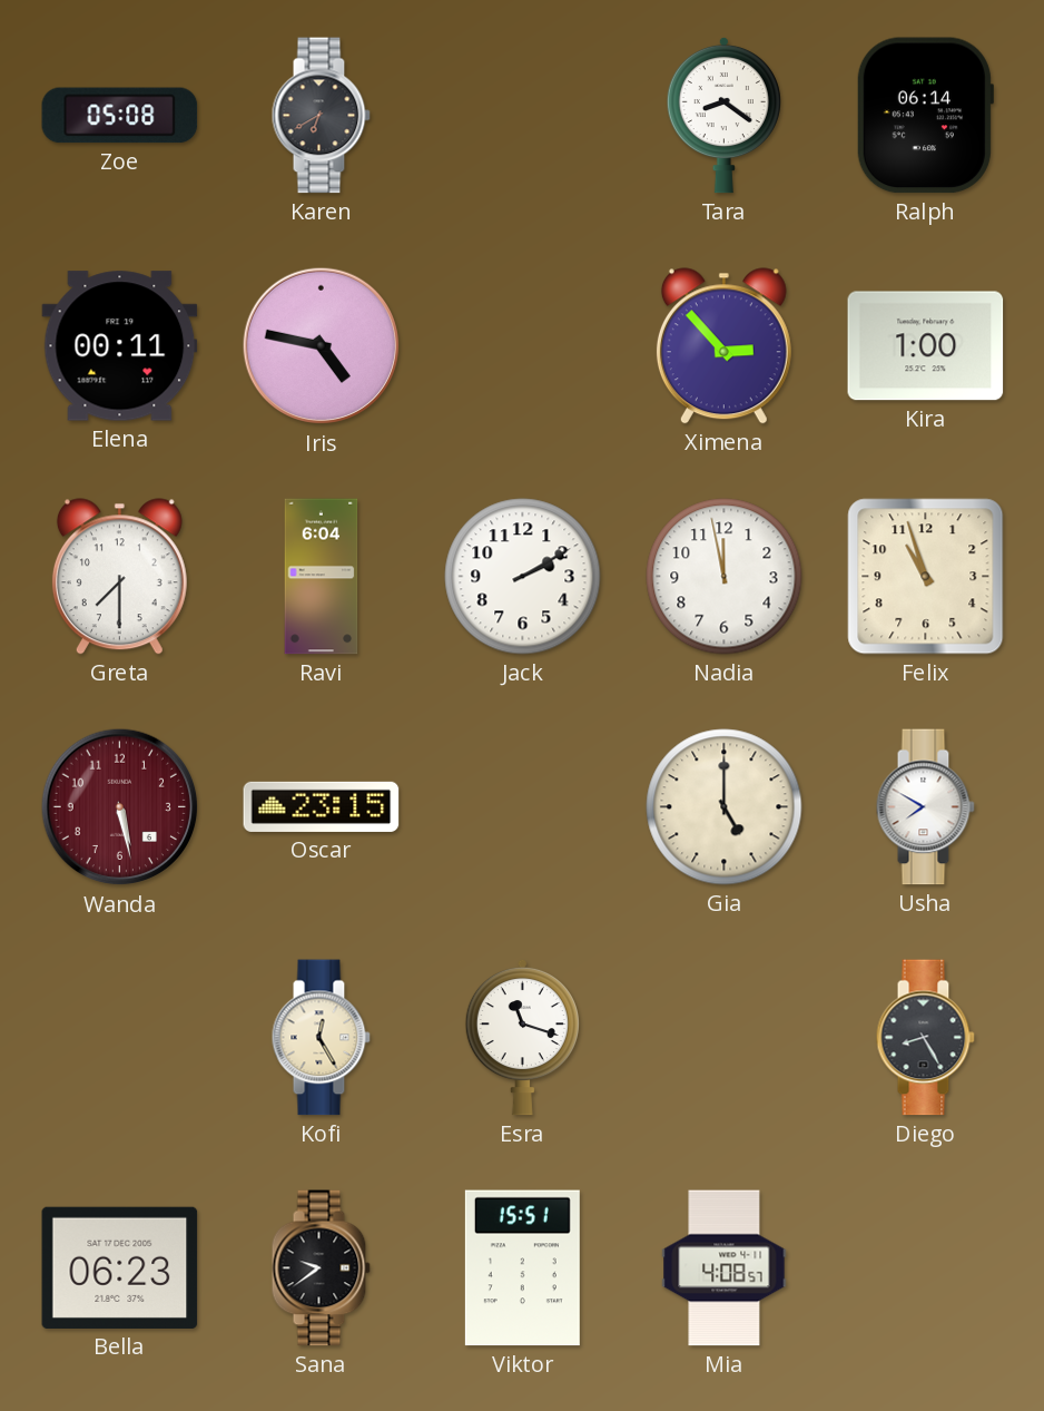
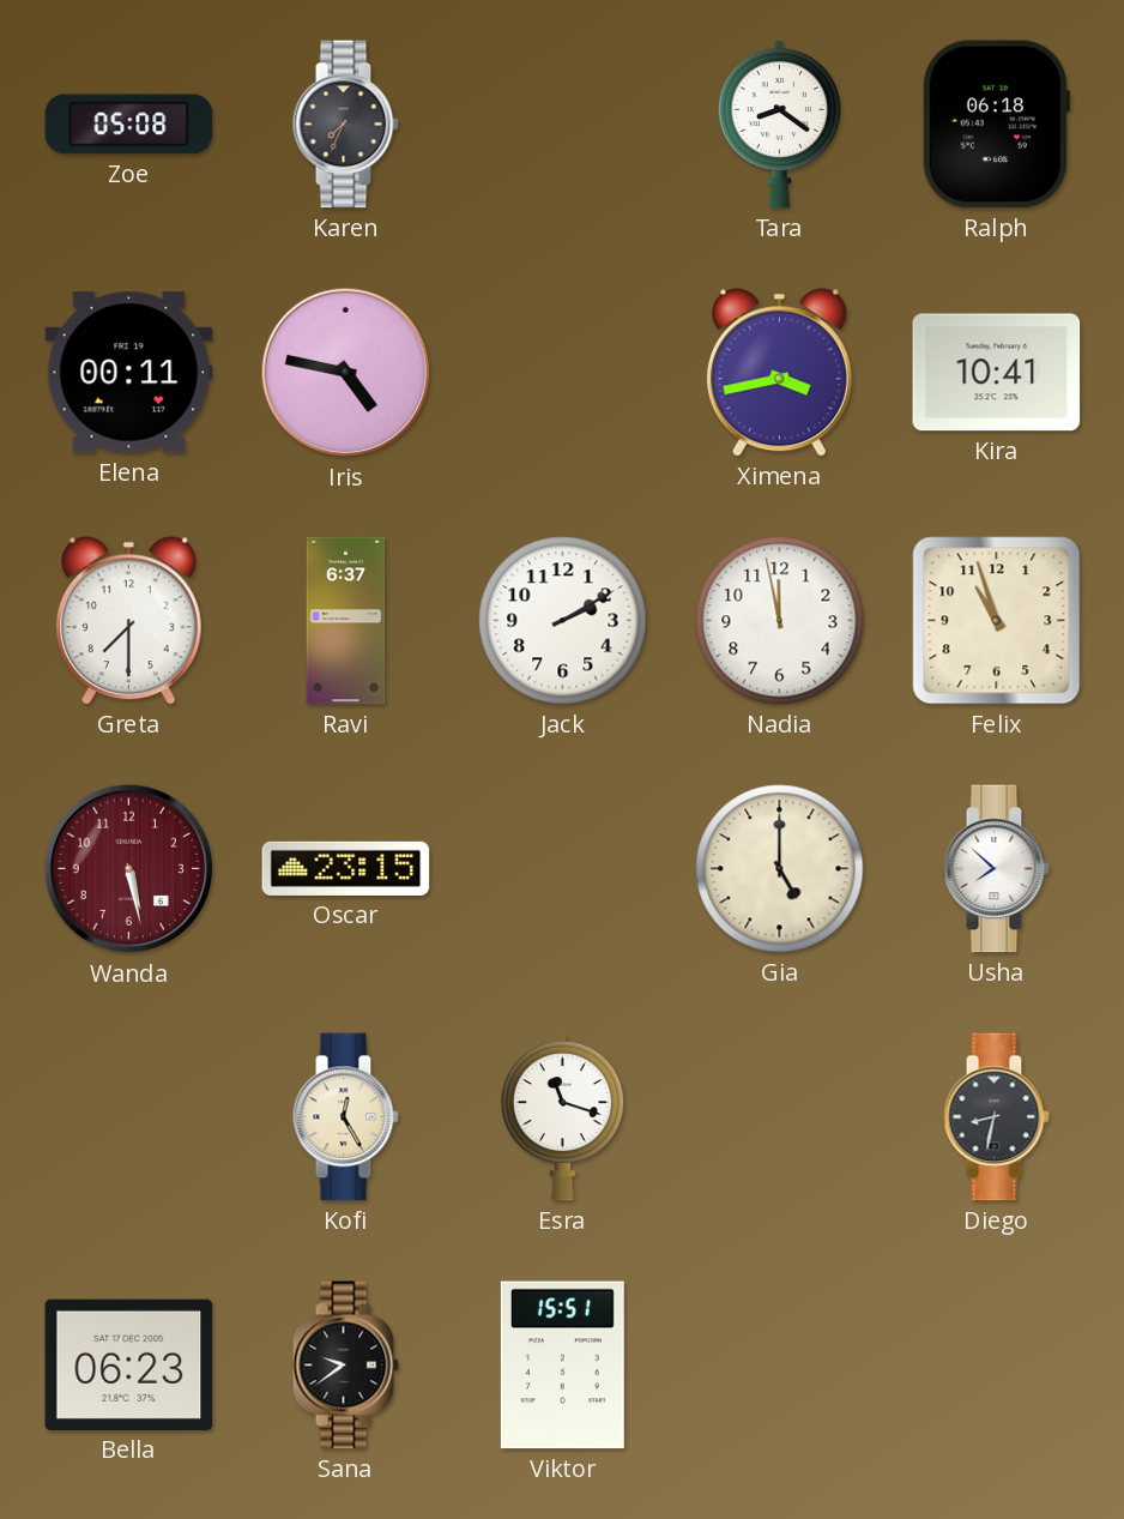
Karen: 6:40 -> 7:34 (345, 125)
Ralph: 06:14 -> 06:18 (996, 125)
Ximena: 2:53 -> 3:43 (779, 373)
Kira: 1:00 -> 10:41 (997, 373)
Ravi: 6:04 -> 6:37 (346, 621)
Usha: 7:50 -> 7:52 (996, 869)
Diego: 8:25 -> 8:32 (996, 1117)
Mia: 4:08 -> none (725, 1268)
